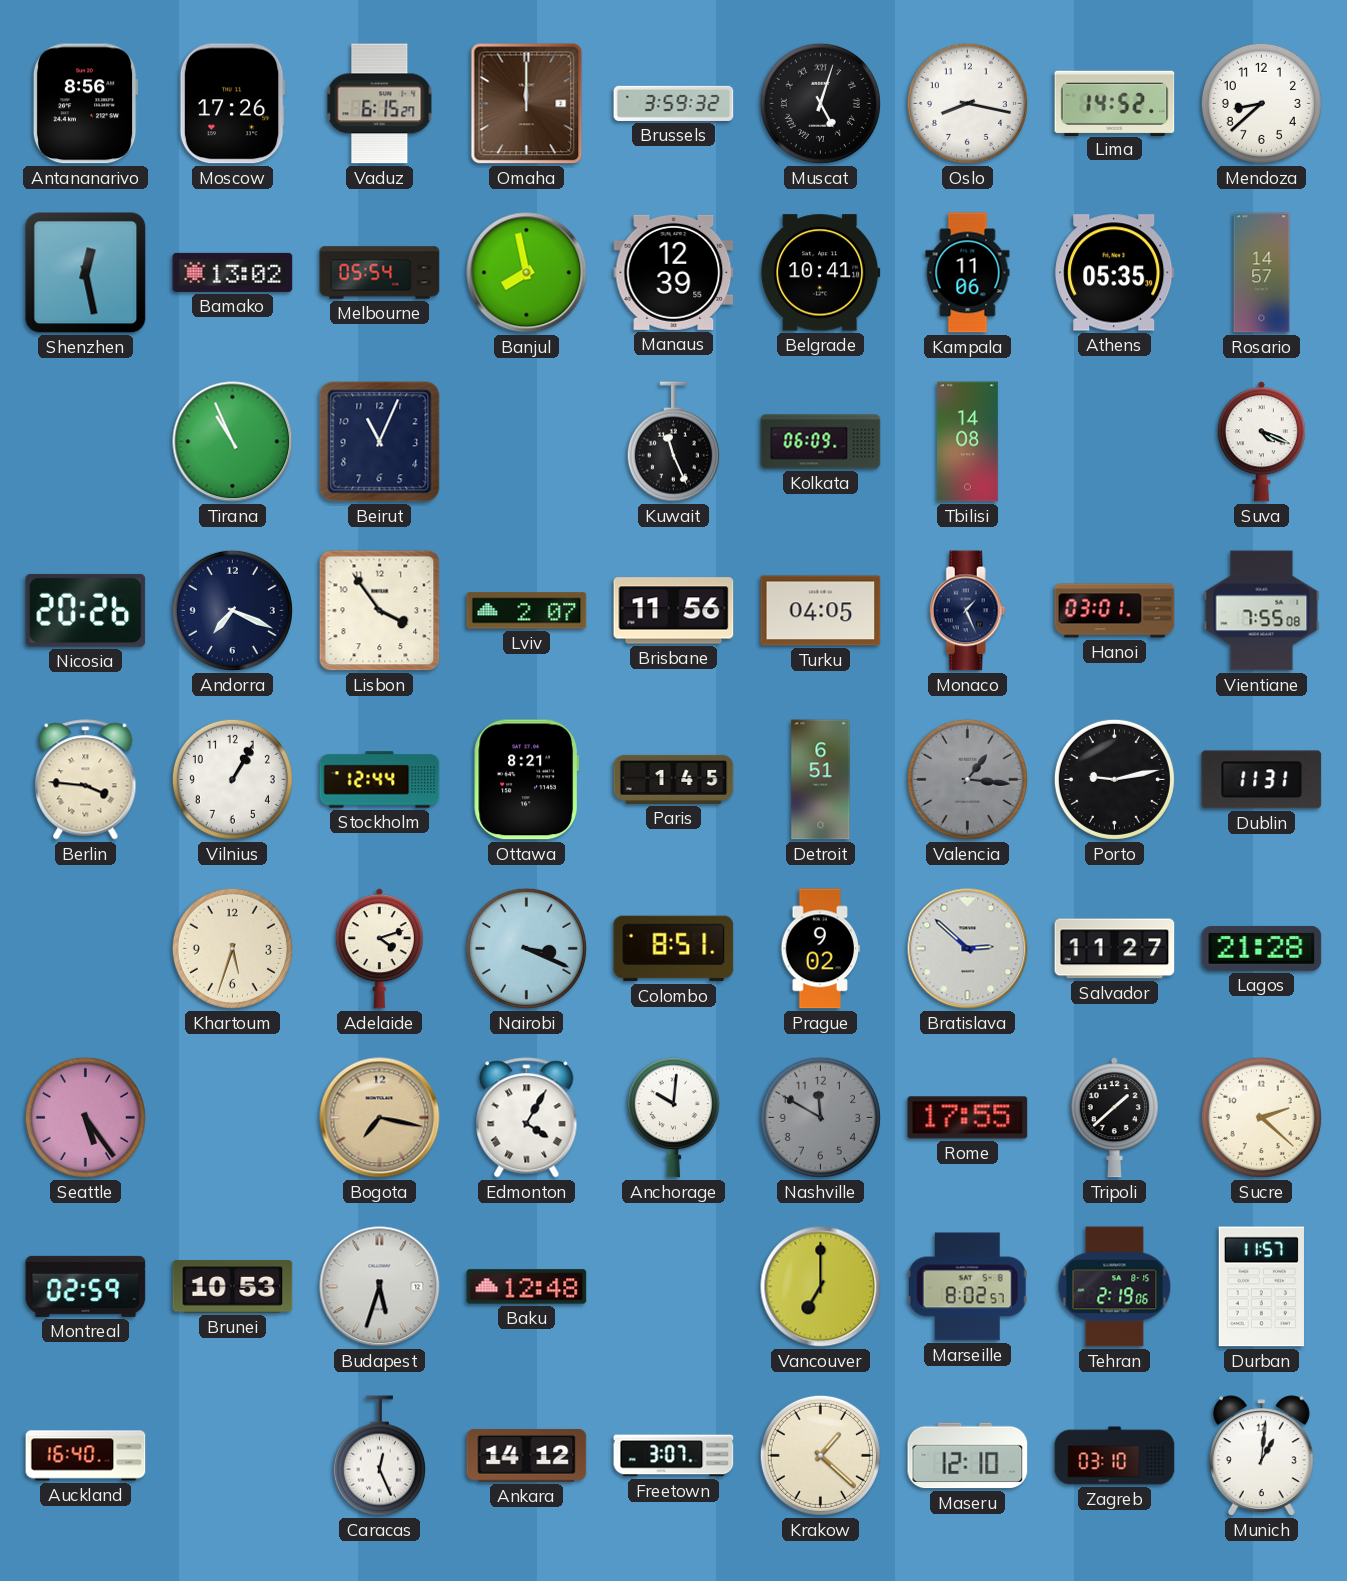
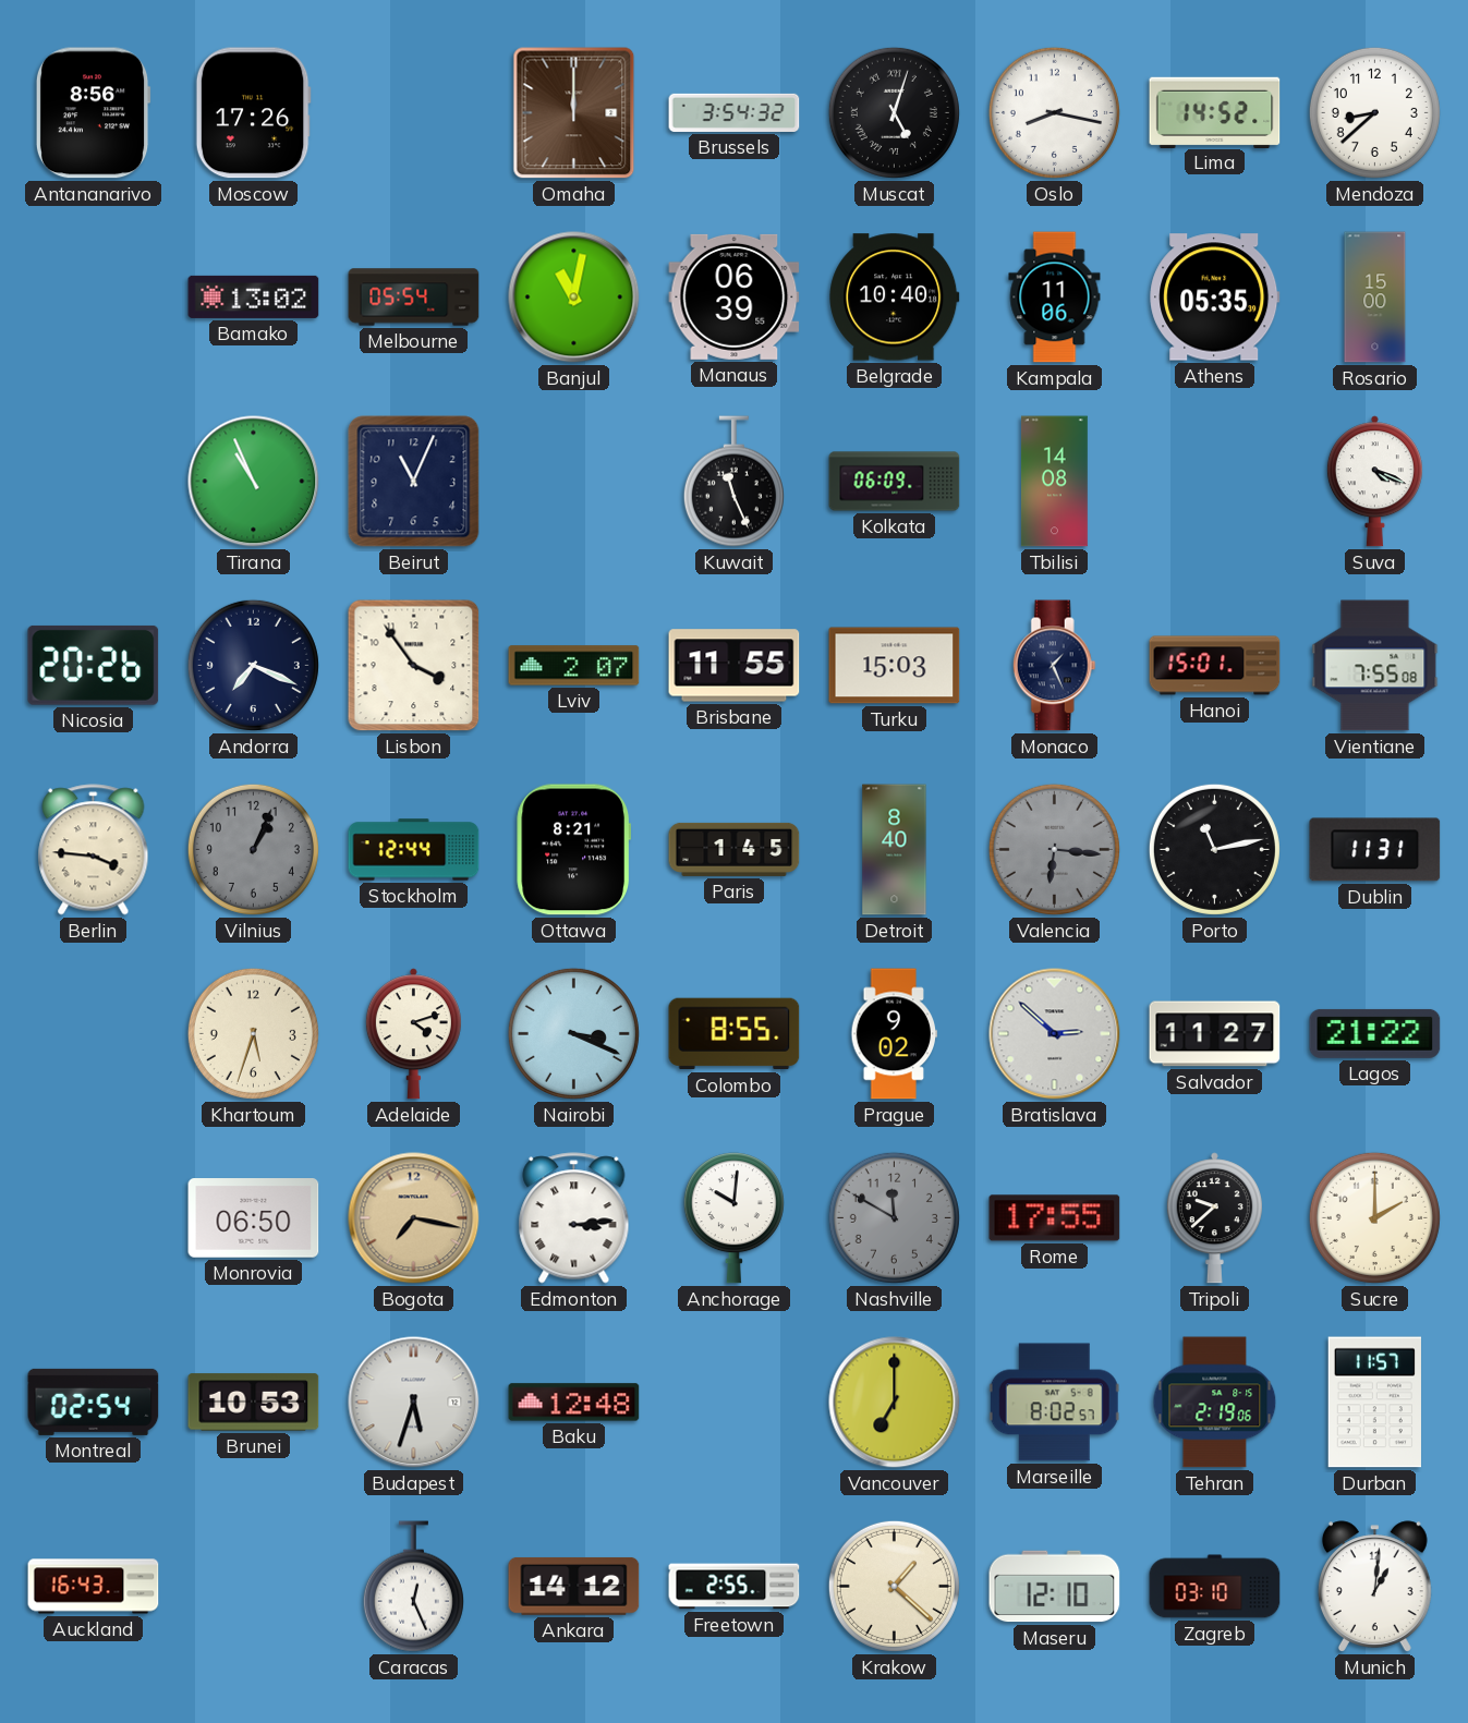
Vaduz: 6:15 -> none (380, 104)
Brussels: 3:59 -> 3:54 (735, 112)
Shenzhen: 12:28 -> none (86, 273)
Banjul: 7:58 -> 11:02 (574, 298)
Manaus: 12:39 -> 06:39 (735, 296)
Belgrade: 10:41 -> 10:40 (895, 298)
Rosario: 14:57 -> 15:00 (1375, 298)
Brisbane: 11:56 -> 11:55 (735, 666)
Turku: 04:05 -> 15:03 (895, 666)
Hanoi: 03:01 -> 15:01 (1215, 666)
Vilnius: 1:05 -> 1:04 (253, 849)
Vilnius dial: white -> grey (253, 849)
Detroit: 6:51 -> 8:40 (895, 850)
Valencia: 1:16 -> 6:16 (1054, 849)
Porto: 9:13 -> 11:13 (1214, 849)
Colombo: 8:51 -> 8:55 (735, 1034)
Lagos: 21:28 -> 21:22 (1375, 1033)
Seattle: 5:24 -> none (85, 1117)
Monrovia: none -> 06:50 (254, 1218)
Edmonton: 4:05 -> 3:14 (574, 1218)
Tripoli: 1:38 -> 9:38 (1214, 1218)
Sucre: 2:22 -> 2:00 (1374, 1217)
Montreal: 02:59 -> 02:54 (94, 1402)
Auckland: 16:40 -> 16:43 (94, 1587)
Freetown: 3:07 -> 2:55 (735, 1587)
